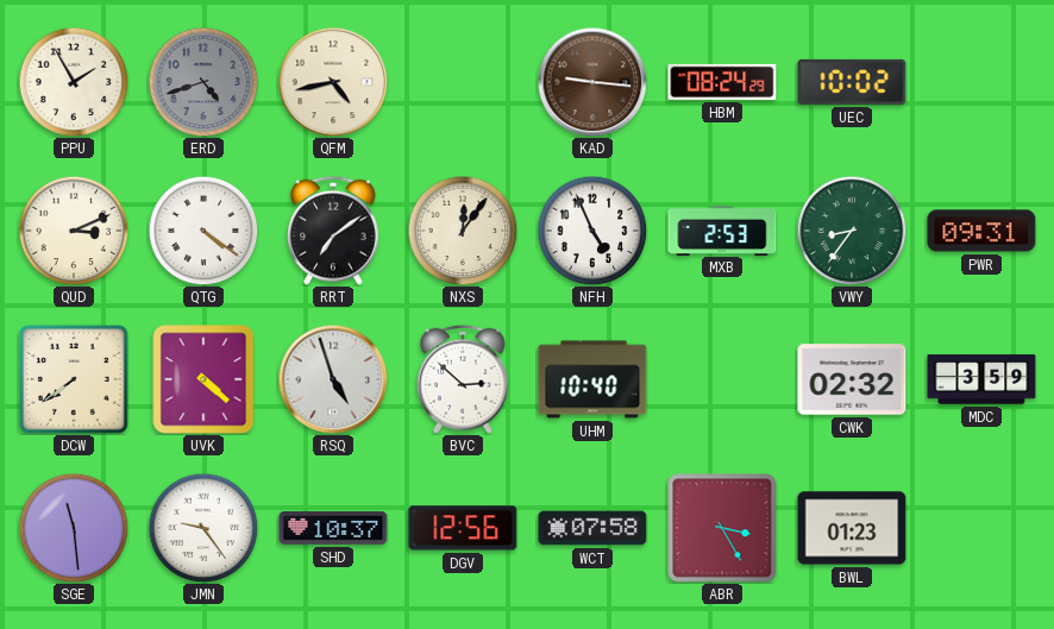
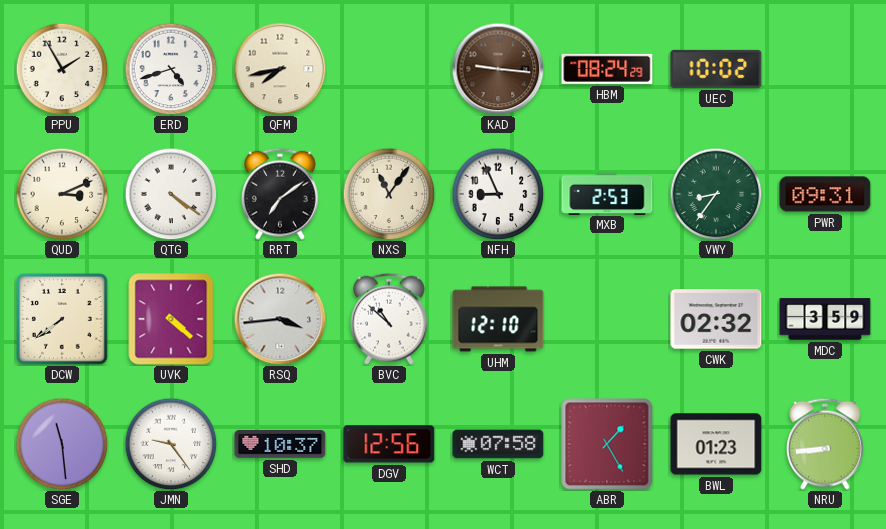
ERD dial: grey -> white (171, 69)
QFM: 4:43 -> 7:43 (280, 69)
NXS: 12:06 -> 11:06 (389, 194)
NFH: 4:56 -> 8:56 (498, 194)
RSQ: 4:57 -> 3:44 (280, 319)
BVC: 2:52 -> 10:52 (390, 319)
UHM: 10:40 -> 12:10 (498, 319)
ABR: 3:25 -> 1:25 (607, 444)
NRU: none -> 8:44 (826, 444)
